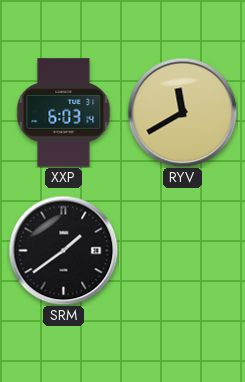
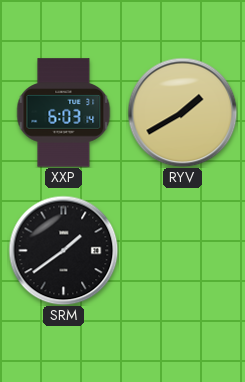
RYV: 11:40 -> 1:40 (182, 112)
